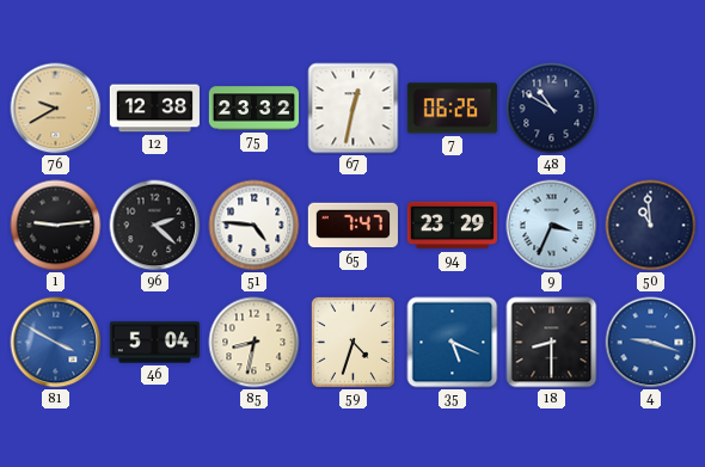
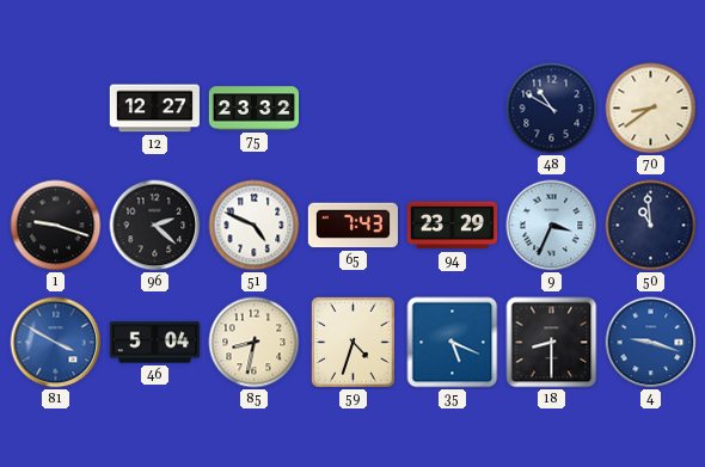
76: 9:40 -> none (56, 109)
12: 12:38 -> 12:27 (154, 109)
67: 12:32 -> none (354, 109)
7: 06:26 -> none (452, 109)
70: none -> 8:39 (651, 109)
1: 9:14 -> 9:18 (56, 226)
51: 4:46 -> 4:49 (255, 226)
65: 7:47 -> 7:43 (352, 226)
